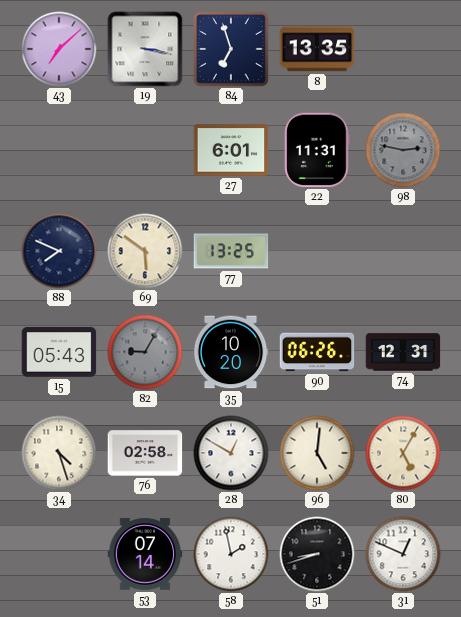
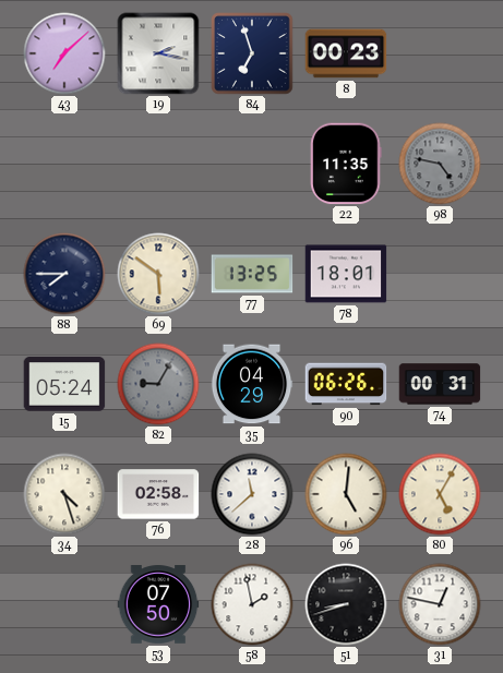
19: 3:17 -> 2:17 (158, 53)
8: 13:35 -> 00:23 (346, 53)
27: 6:01 -> none (231, 150)
22: 11:31 -> 11:35 (346, 164)
98: 2:47 -> 4:47 (440, 164)
88: 7:49 -> 7:45 (64, 274)
78: none -> 18:01 (346, 274)
15: 05:43 -> 05:24 (64, 384)
35: 10:20 -> 04:29 (252, 384)
74: 12:31 -> 00:31 (440, 384)
28: 12:50 -> 11:38 (252, 494)
53: 07:14 -> 07:50 (158, 604)
31: 12:49 -> 12:47 (440, 604)
